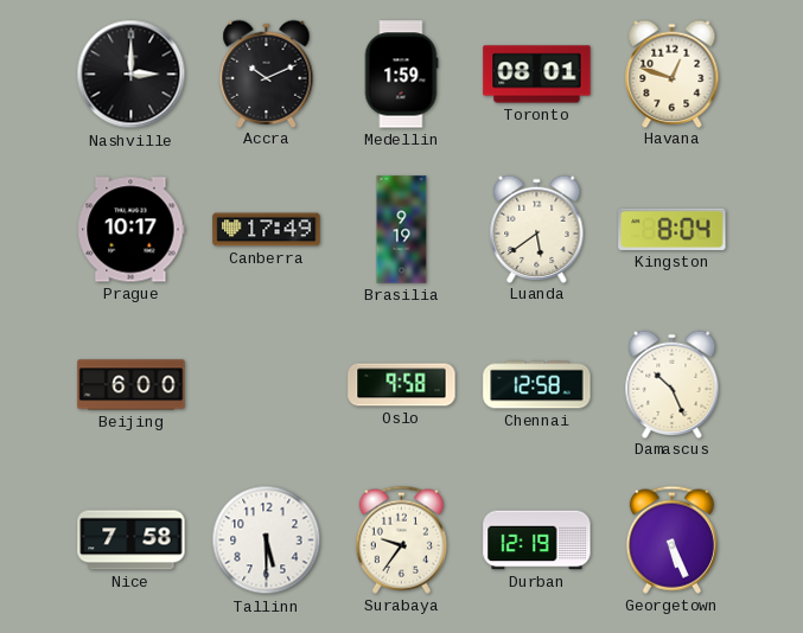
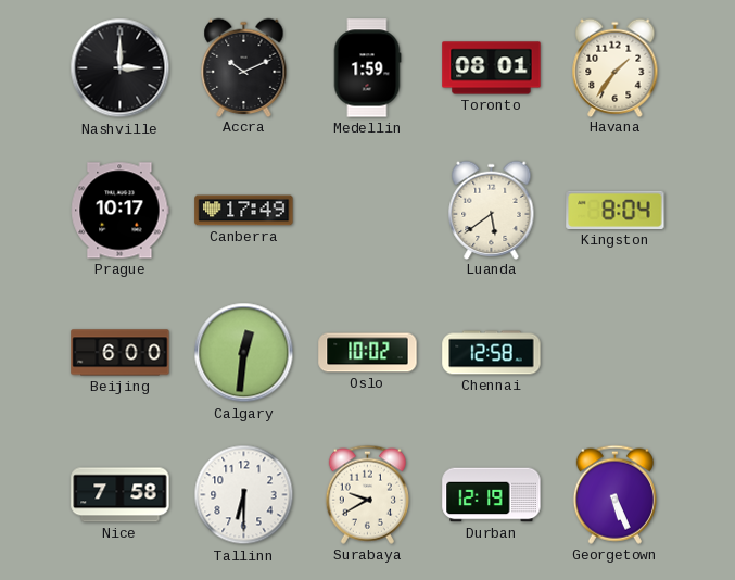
Havana: 12:48 -> 1:36 (616, 67)
Brasilia: 9:19 -> none (402, 230)
Calgary: none -> 12:31 (244, 353)
Oslo: 9:58 -> 10:02 (368, 353)
Damascus: 10:26 -> none (673, 384)
Tallinn: 5:30 -> 6:30 (244, 495)
Surabaya: 9:36 -> 9:40 (367, 494)
